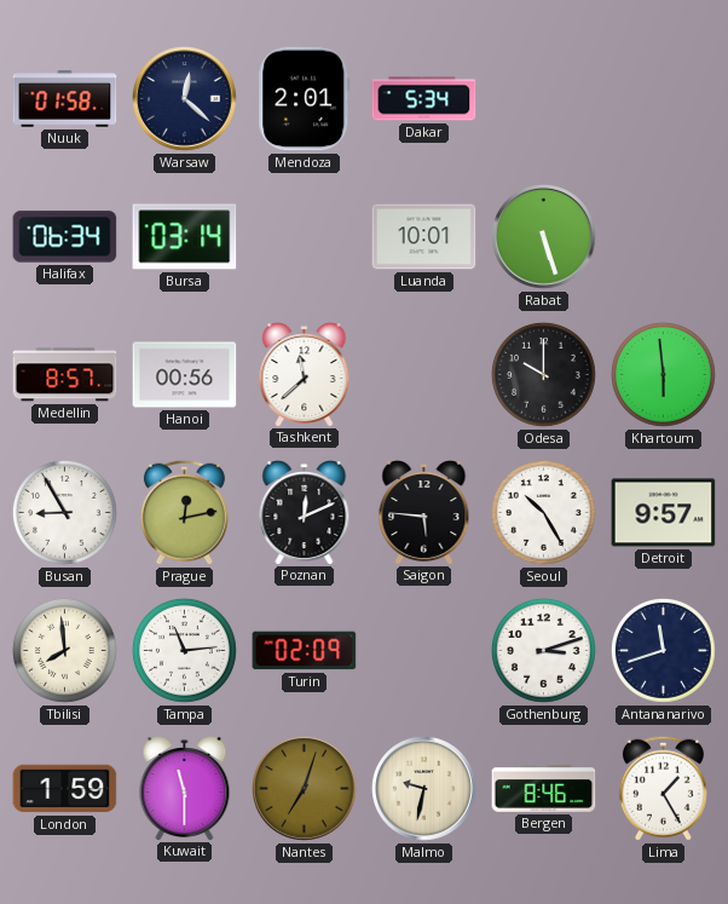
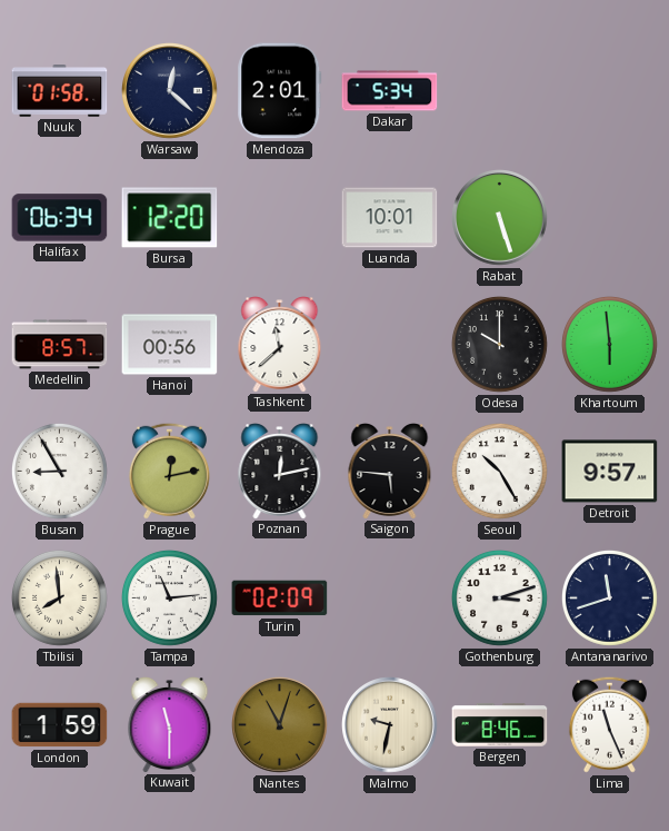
Bursa: 03:14 -> 12:20 (170, 218)
Poznan: 12:11 -> 12:13 (280, 472)
Nantes: 7:03 -> 11:03 (280, 725)
Lima: 1:25 -> 11:26 (609, 724)
